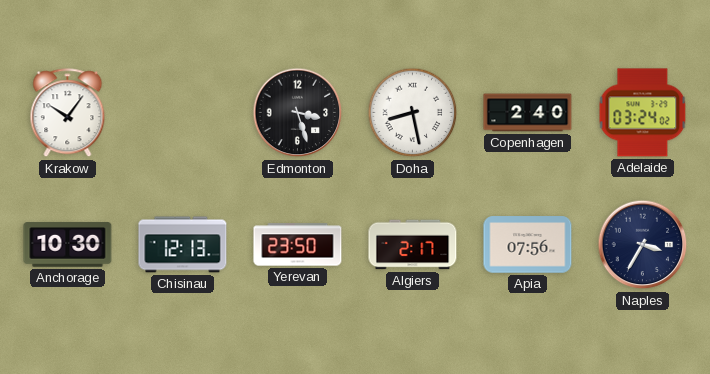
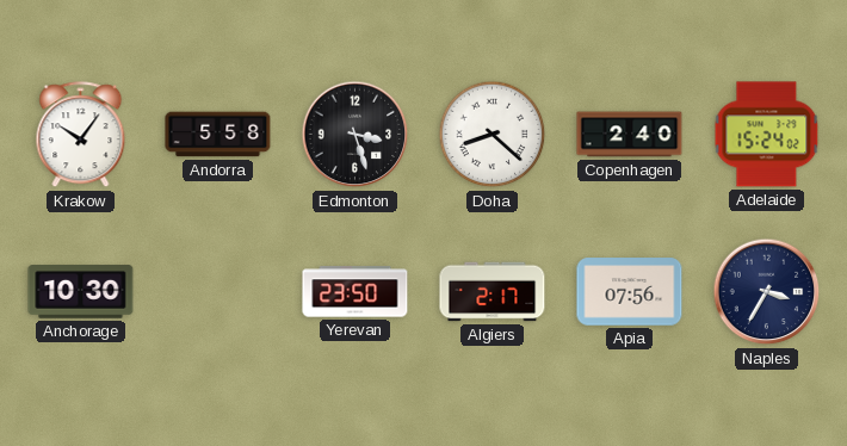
Andorra: none -> 5:58 (218, 135)
Doha: 8:28 -> 8:22 (493, 135)
Adelaide: 03:24 -> 15:24 (767, 135)
Chisinau: 12:13 -> none (183, 245)
